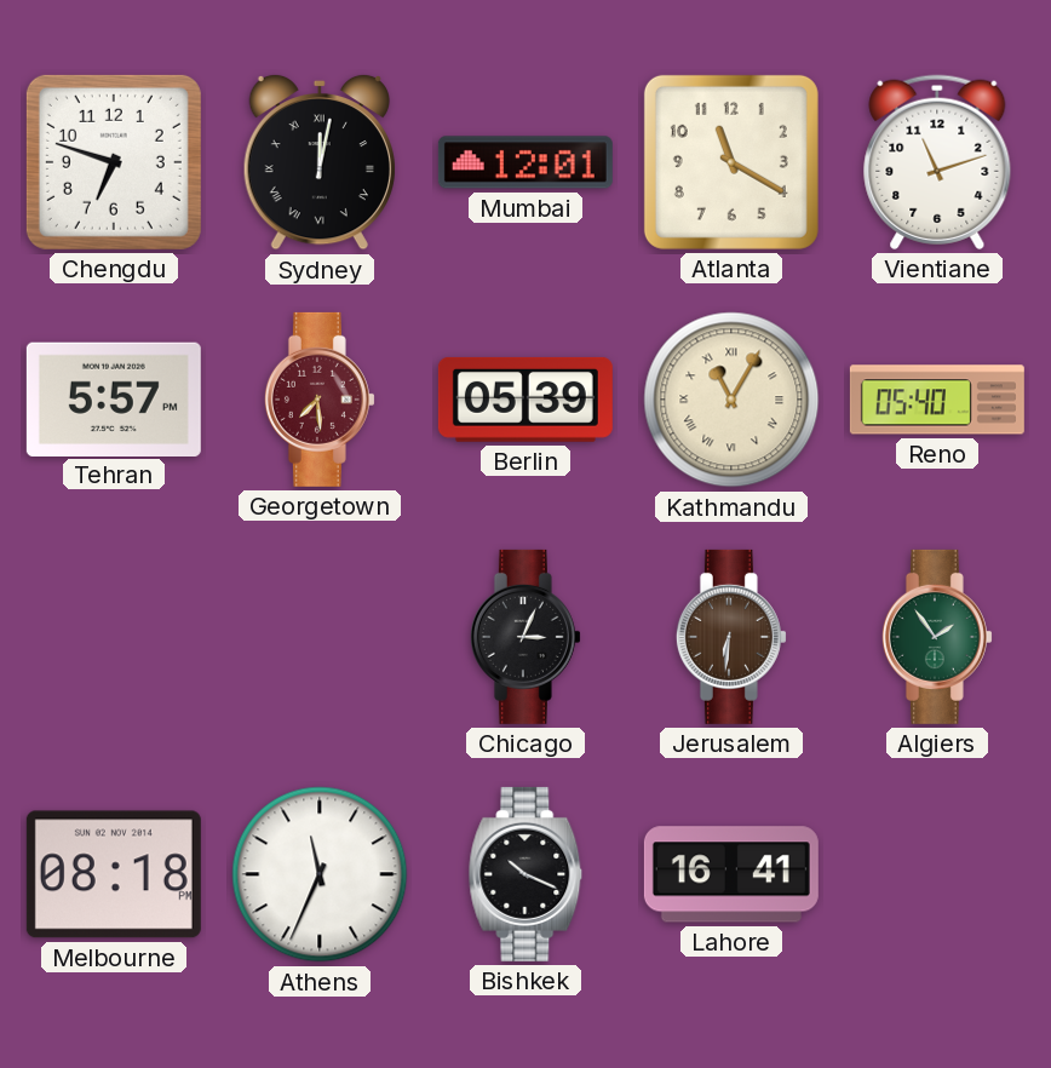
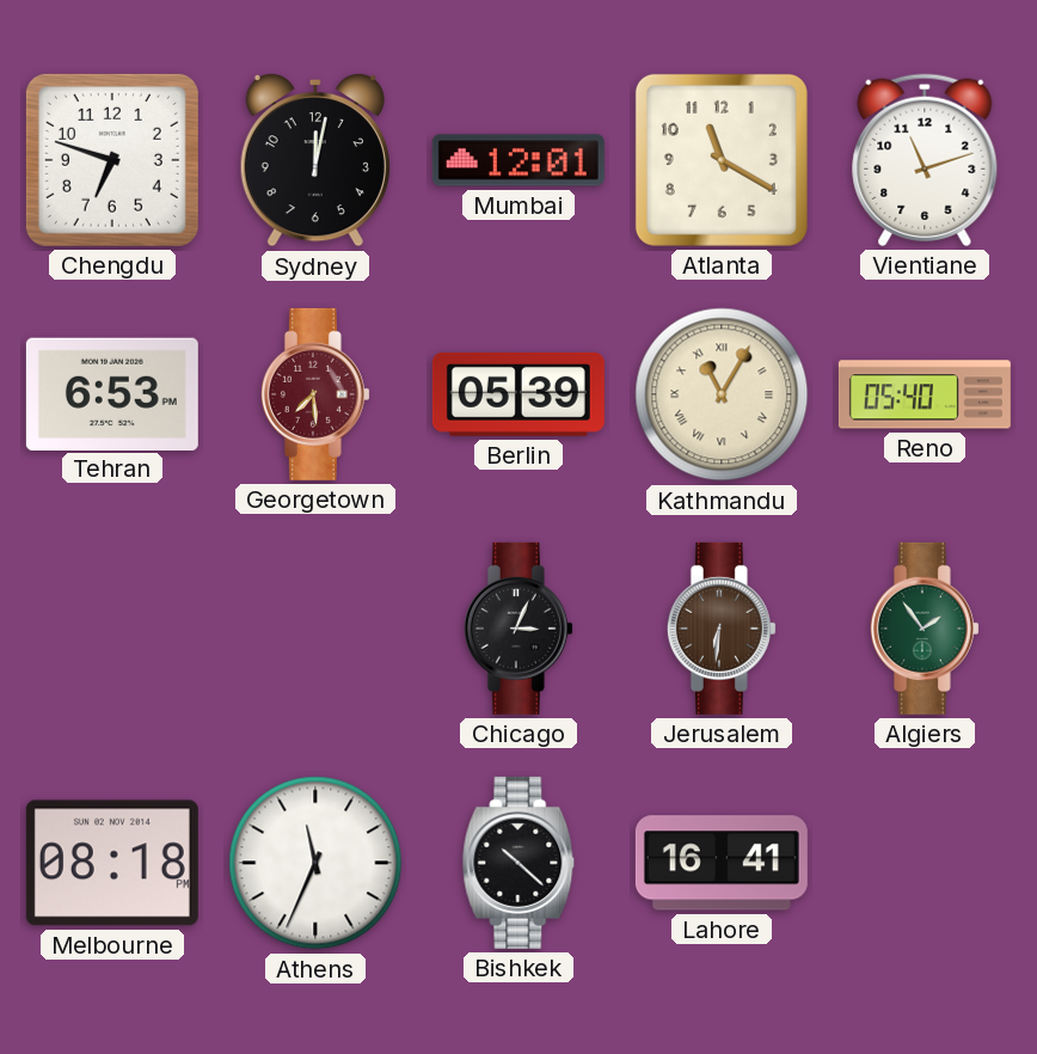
Sydney numerals: Roman -> Arabic (315, 160)
Tehran: 5:57 -> 6:53 (112, 393)
Bishkek: 10:19 -> 10:22 (518, 863)
